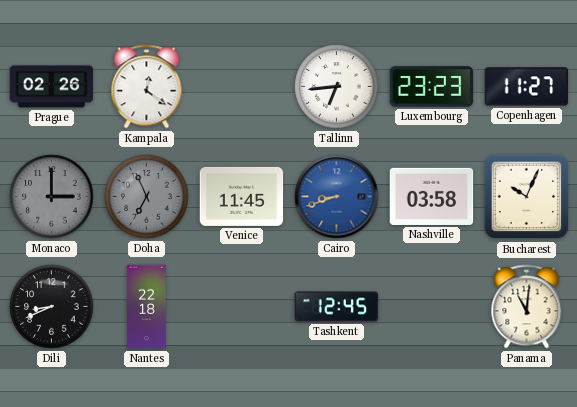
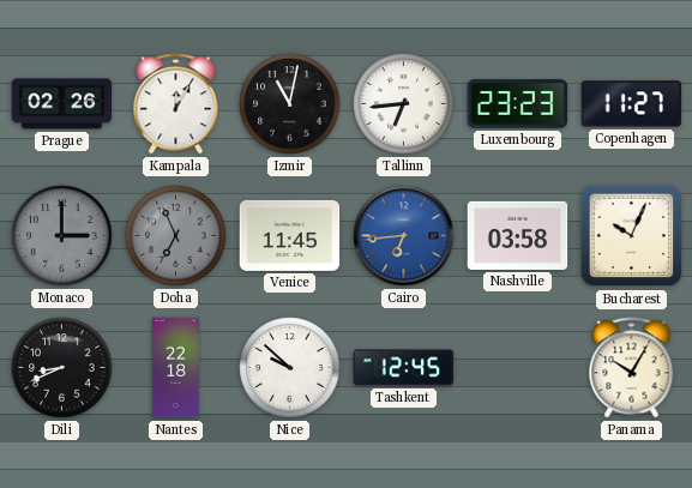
Kampala: 12:21 -> 12:05 (176, 104)
Izmir: none -> 11:02 (290, 104)
Cairo: 8:42 -> 6:44 (404, 236)
Nice: none -> 9:52 (290, 368)
Panama: 11:01 -> 10:05 (632, 368)
